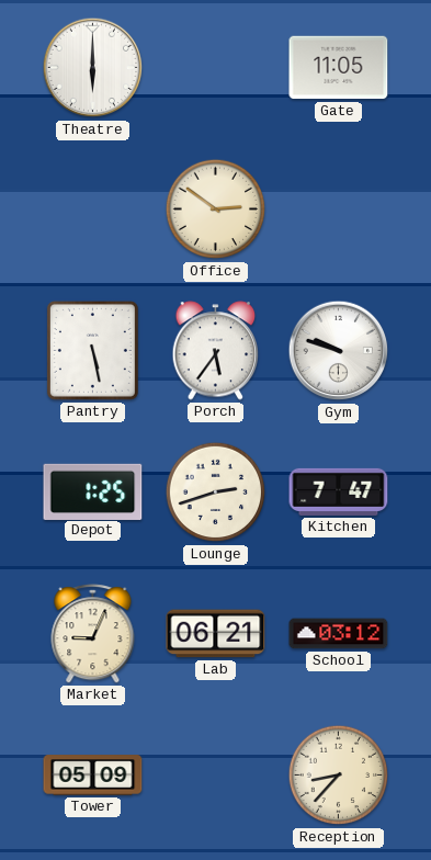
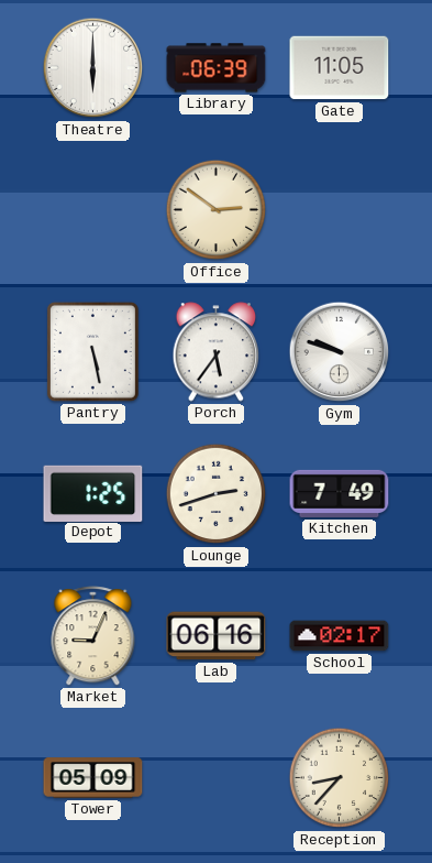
Library: none -> 06:39 (217, 68)
Kitchen: 7:47 -> 7:49 (340, 493)
Lab: 06:21 -> 06:16 (217, 636)
School: 03:12 -> 02:17 (340, 636)
